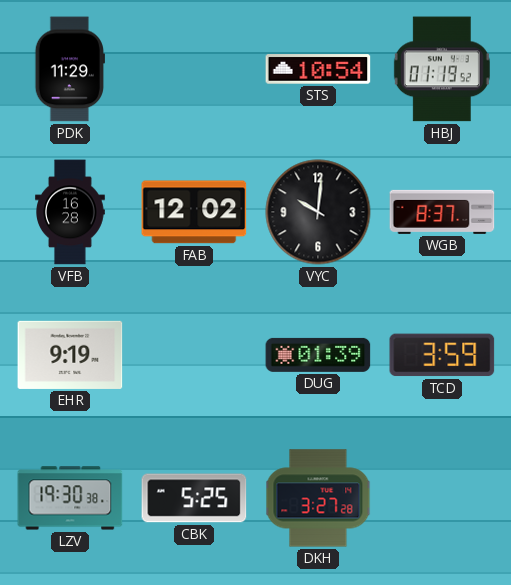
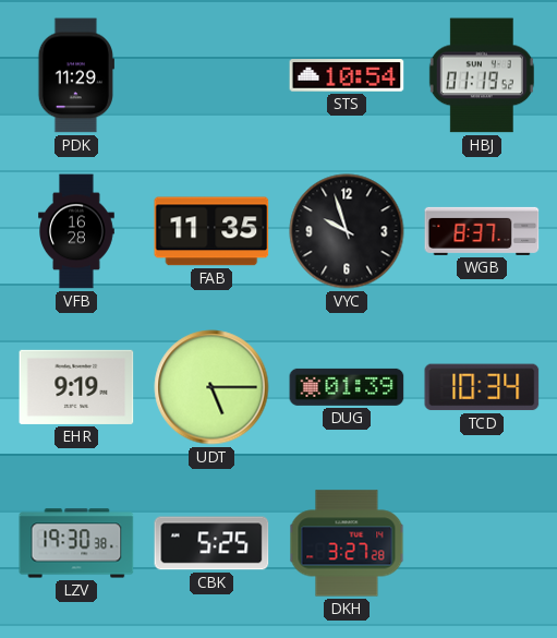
FAB: 12:02 -> 11:35 (211, 231)
VYC: 10:01 -> 9:57 (347, 231)
UDT: none -> 5:15 (211, 387)
TCD: 3:59 -> 10:34 (482, 387)
